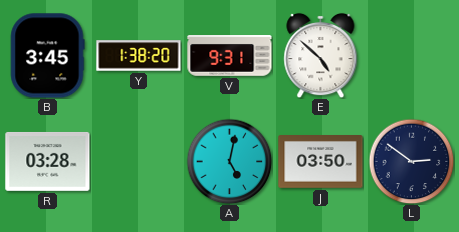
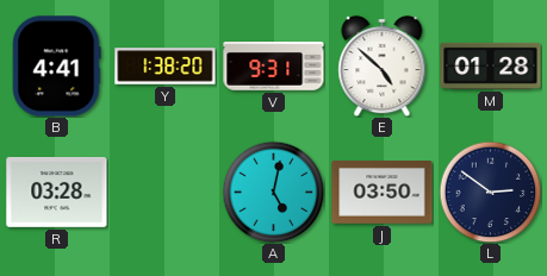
B: 3:45 -> 4:41 (56, 67)
M: none -> 01:28 (491, 65)
